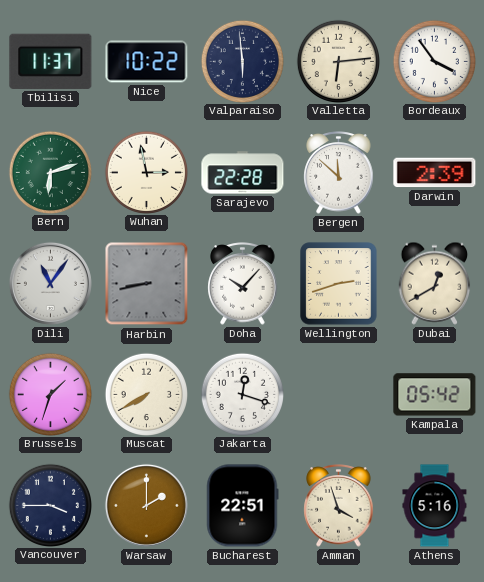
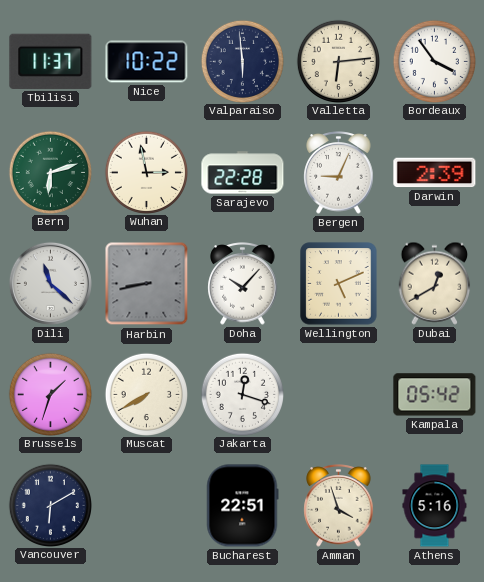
Bergen: 11:52 -> 9:04 (339, 173)
Dili: 11:06 -> 11:22 (50, 283)
Wellington: 2:42 -> 5:11 (339, 284)
Vancouver: 3:45 -> 6:10 (50, 505)
Warsaw: 2:00 -> none (146, 505)
